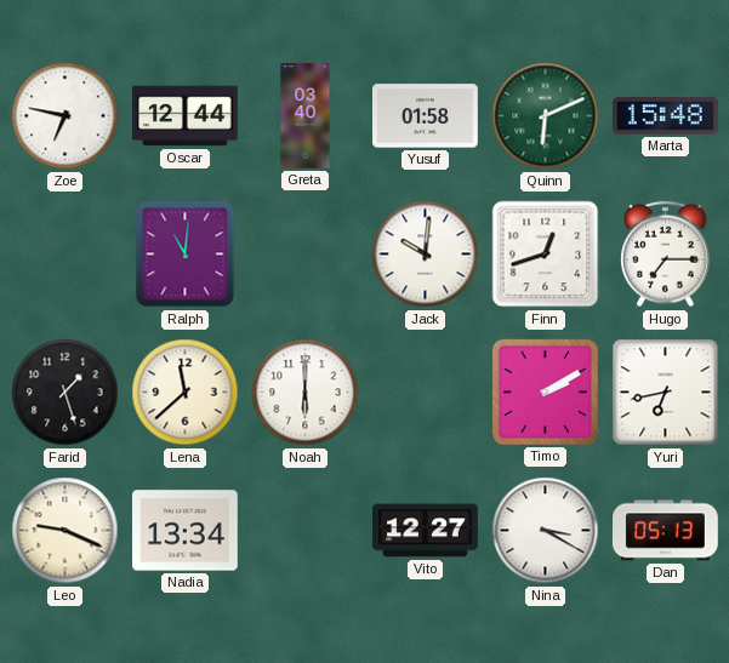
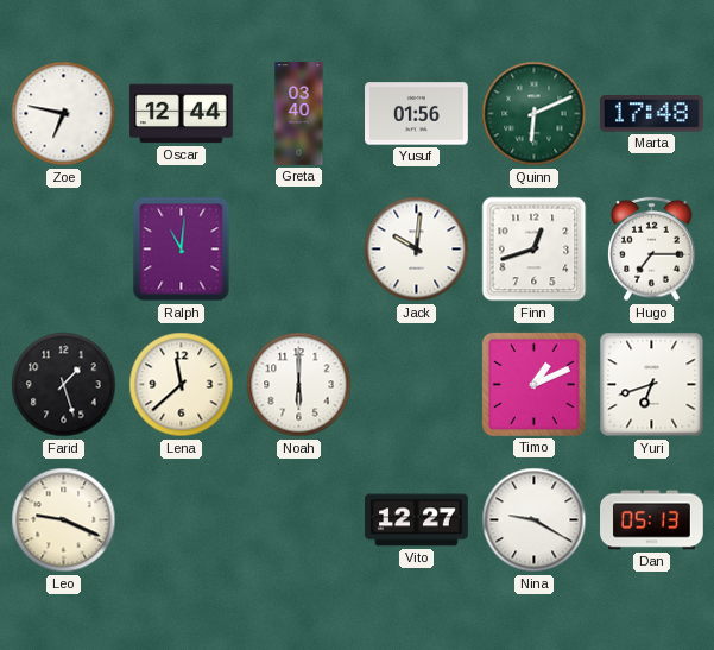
Yusuf: 01:58 -> 01:56 (417, 114)
Marta: 15:48 -> 17:48 (652, 114)
Timo: 2:10 -> 1:11 (533, 384)
Yuri: 6:43 -> 6:42 (652, 385)
Nadia: 13:34 -> none (186, 531)
Nina: 3:20 -> 9:20 (535, 520)
